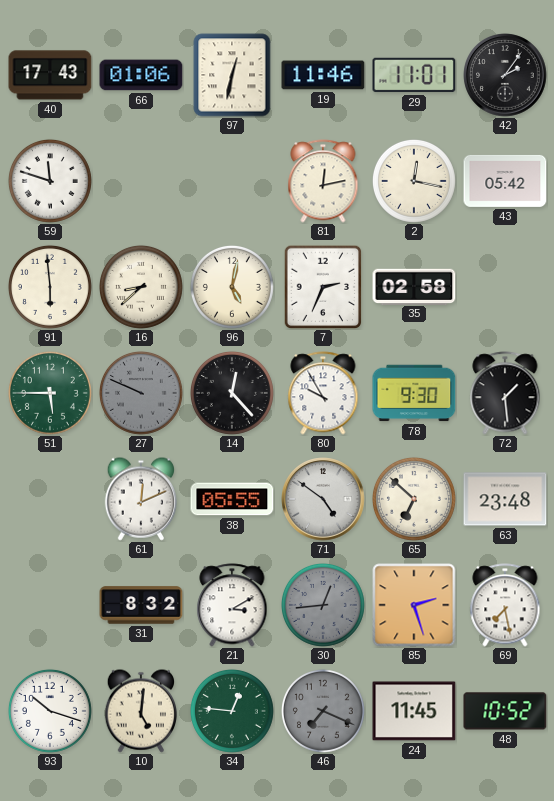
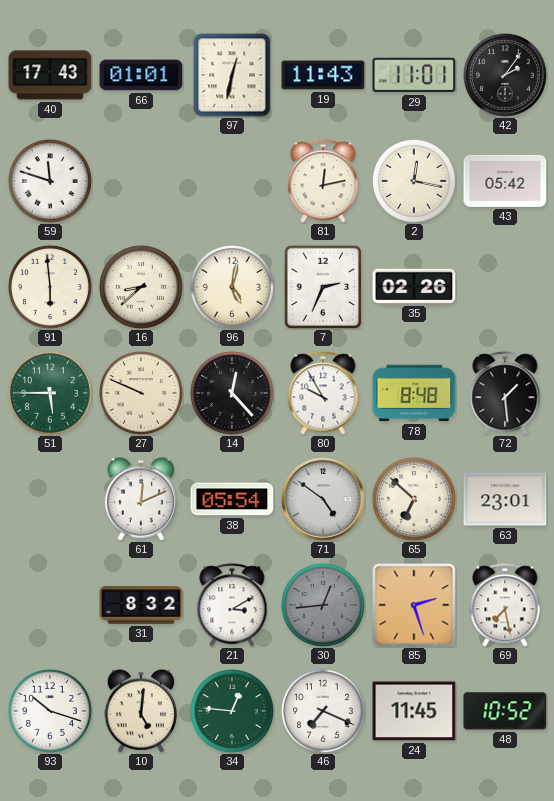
66: 01:06 -> 01:01 (141, 75)
19: 11:46 -> 11:43 (323, 75)
35: 02:58 -> 02:26 (414, 286)
27 dial: grey -> cream (141, 393)
78: 9:30 -> 8:48 (414, 393)
38: 05:55 -> 05:54 (232, 499)
63: 23:48 -> 23:01 (505, 499)
46 dial: grey -> white (323, 711)
